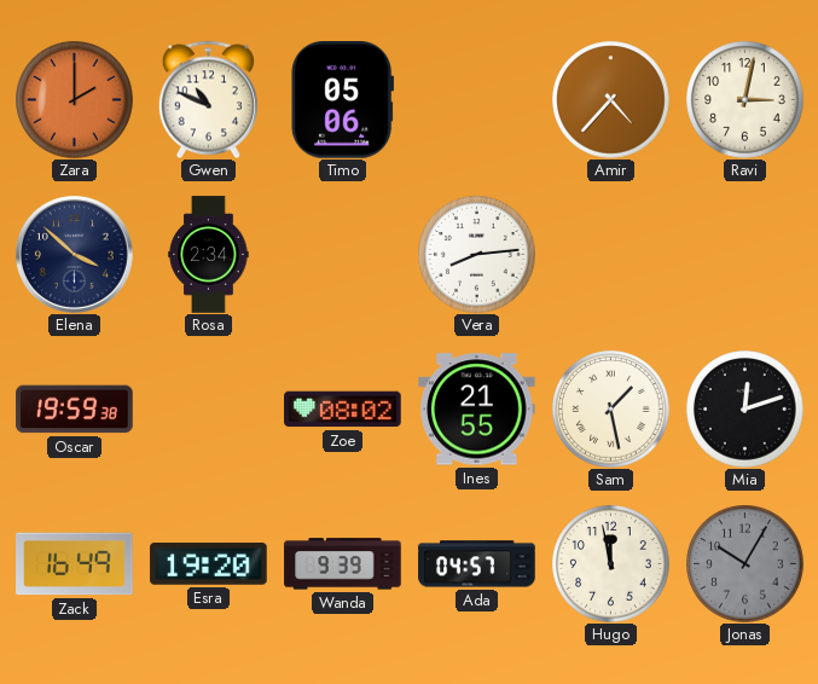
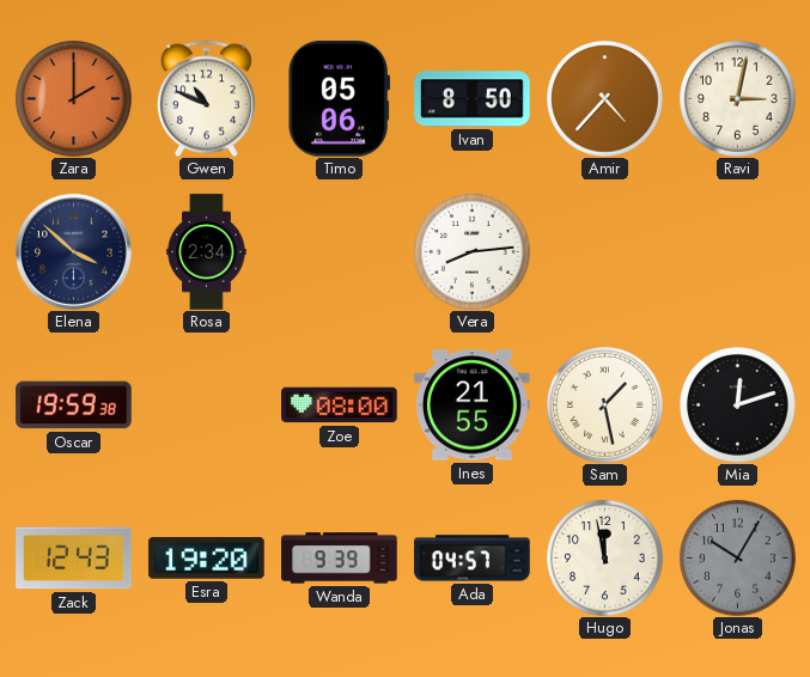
Ivan: none -> 8:50 (473, 99)
Zoe: 08:02 -> 08:00 (340, 405)
Zack: 16:49 -> 12:43 (74, 559)
